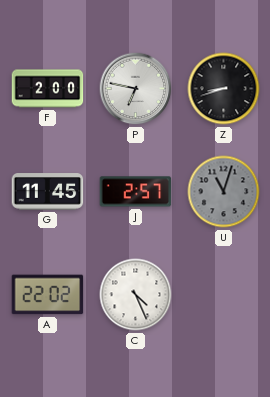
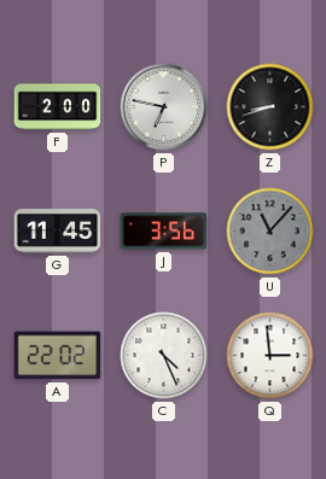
J: 2:57 -> 3:56 (164, 232)
U: 11:03 -> 11:07 (270, 232)
Q: none -> 2:59 (270, 356)
